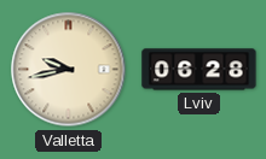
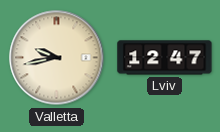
Lviv: 06:28 -> 12:47 (165, 58)
